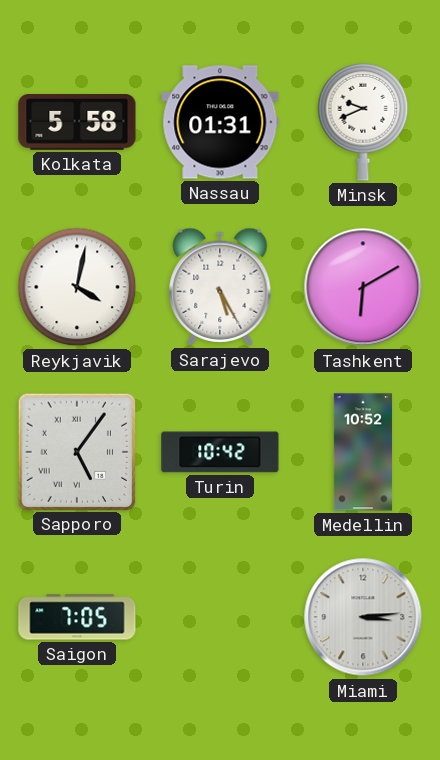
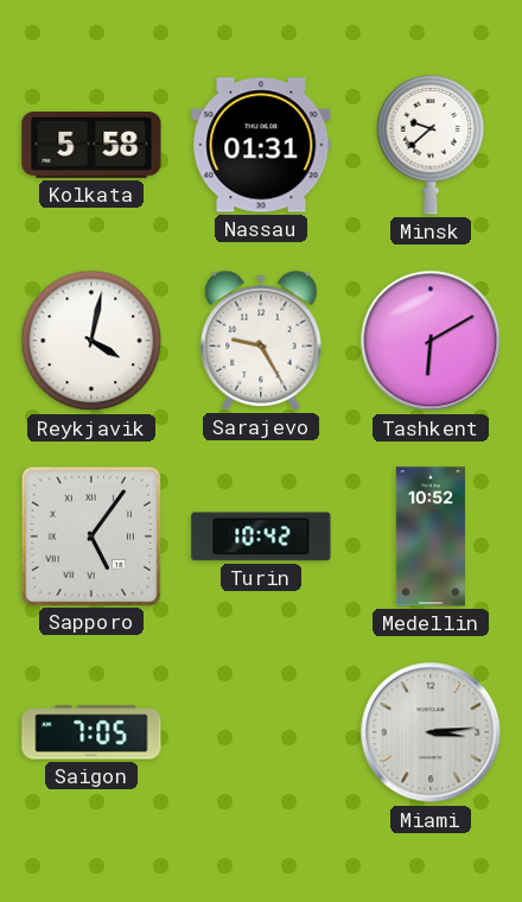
Minsk: 9:41 -> 9:38 (431, 145)
Sarajevo: 5:25 -> 9:25 (261, 341)
